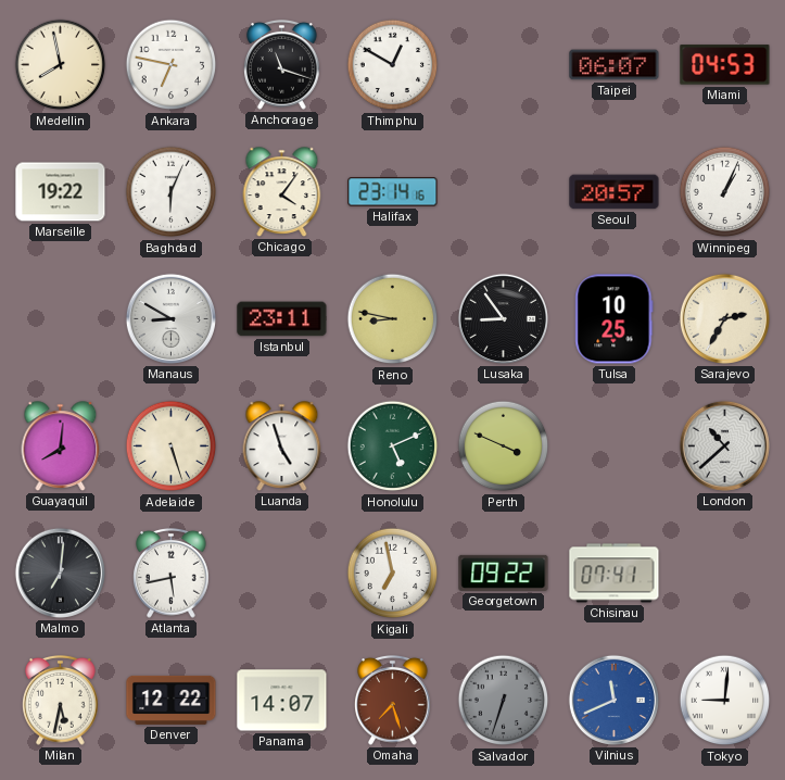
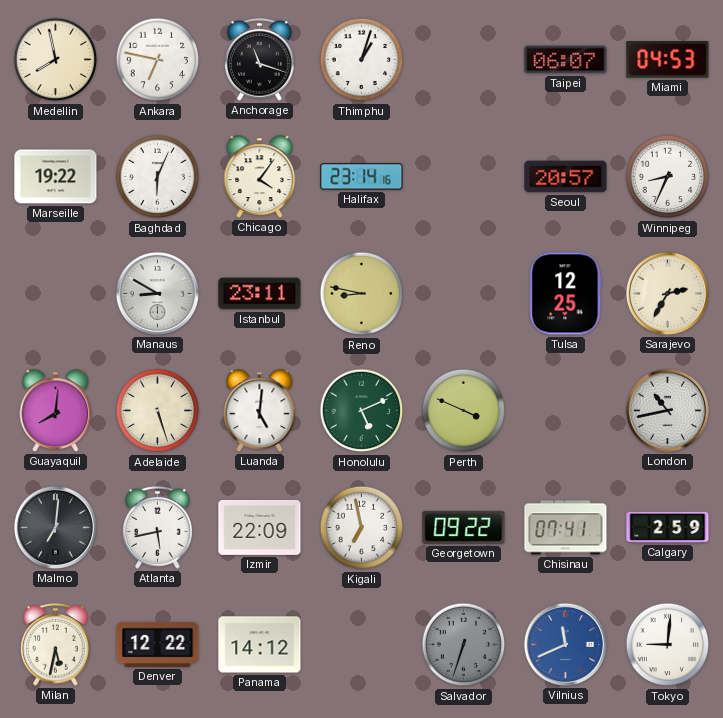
Thimphu: 12:50 -> 1:03 (362, 60)
Winnipeg: 1:04 -> 8:34 (668, 177)
Lusaka: 8:54 -> none (503, 318)
Tulsa: 10:25 -> 12:25 (566, 294)
Luanda: 4:57 -> 5:01 (260, 411)
London: 10:38 -> 10:43 (667, 410)
Izmir: none -> 22:09 (260, 527)
Calgary: none -> 2:59 (668, 527)
Panama: 14:07 -> 14:12 (260, 645)
Omaha: 7:27 -> none (393, 701)
